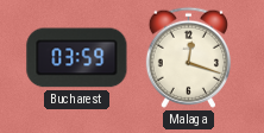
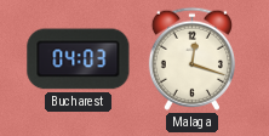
Bucharest: 03:59 -> 04:03 (79, 59)
